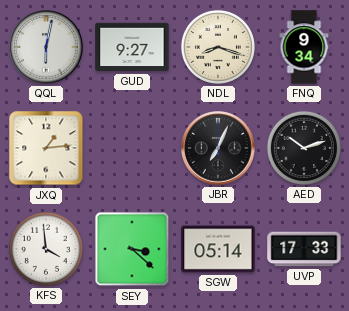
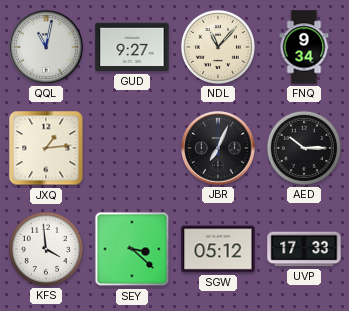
QQL: 6:02 -> 11:02 (46, 47)
NDL: 8:18 -> 11:07 (218, 47)
AED: 10:12 -> 10:15 (304, 148)
SGW: 05:14 -> 05:12 (218, 249)
